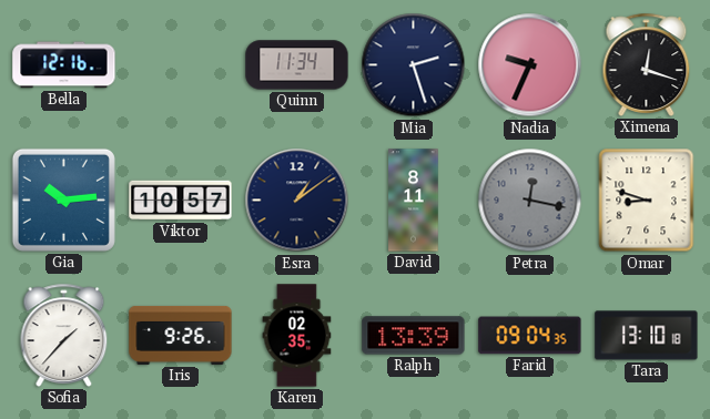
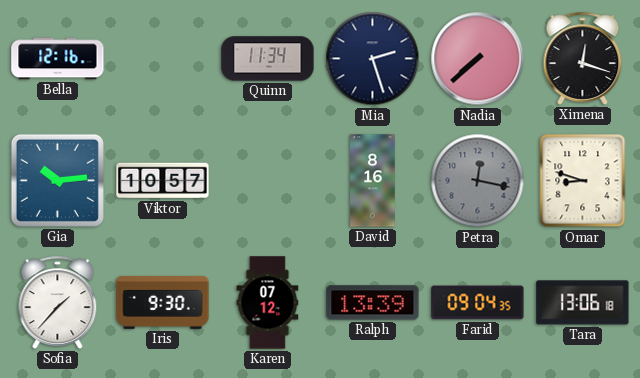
Nadia: 9:34 -> 7:38 (478, 59)
Esra: 1:09 -> none (297, 201)
David: 8:11 -> 8:16 (373, 181)
Iris: 9:26 -> 9:30 (163, 302)
Karen: 02:35 -> 07:12 (268, 303)
Tara: 13:10 -> 13:06 (583, 303)
